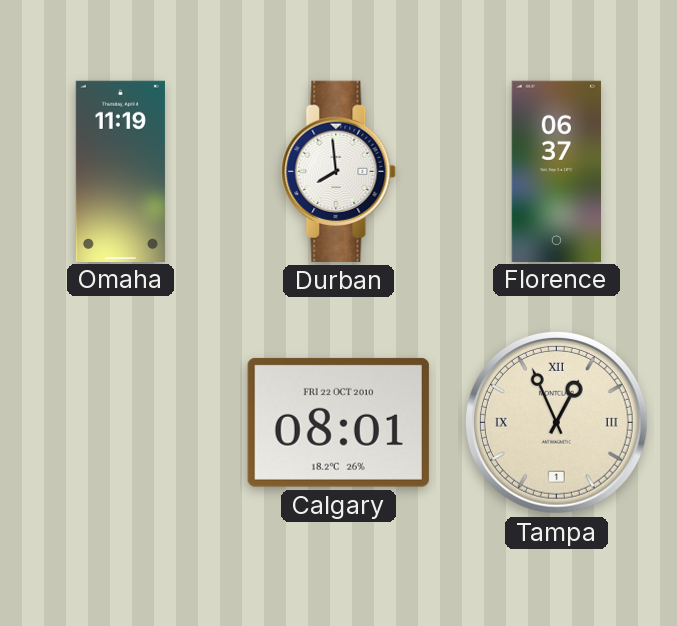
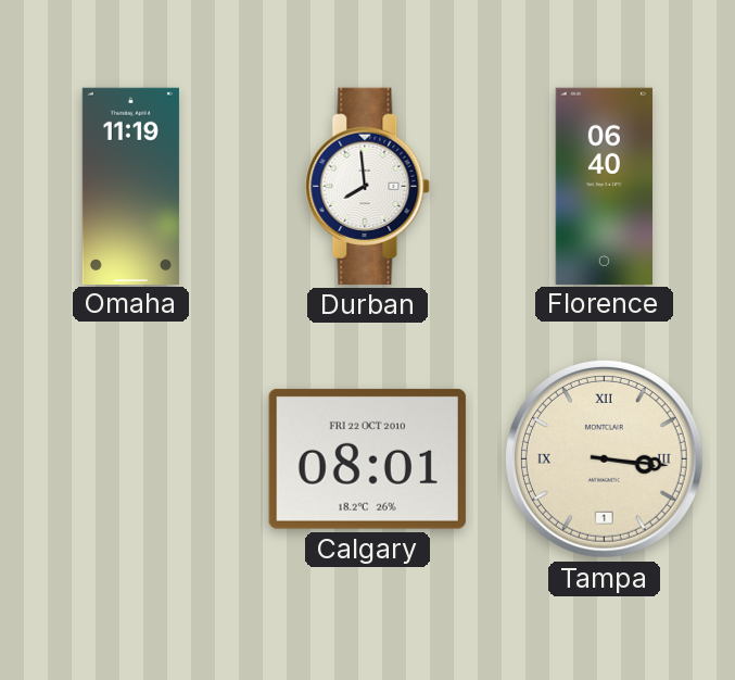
Florence: 06:37 -> 06:40 (604, 186)
Tampa: 12:56 -> 3:16 (604, 458)
